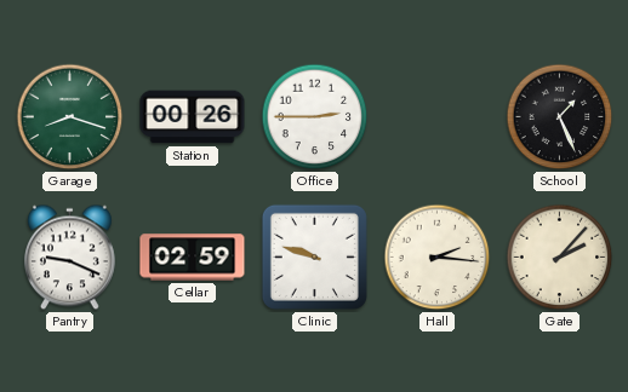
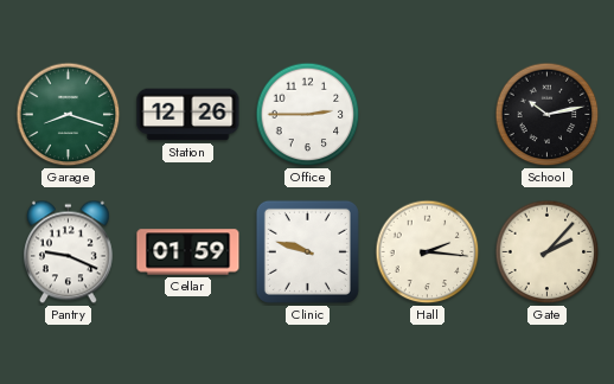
Station: 00:26 -> 12:26 (188, 115)
School: 1:26 -> 10:13 (548, 115)
Cellar: 02:59 -> 01:59 (188, 252)
